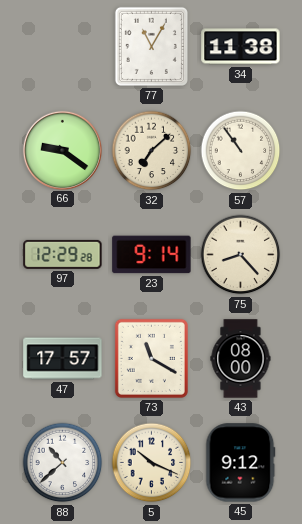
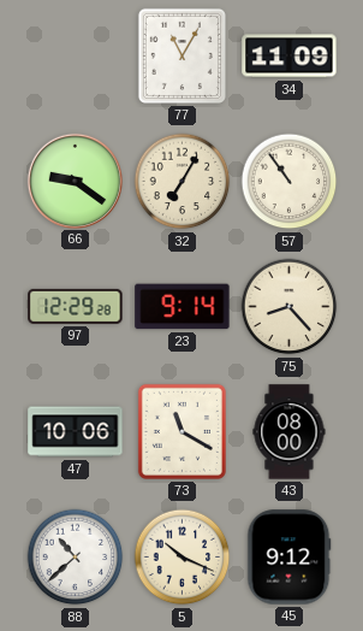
34: 11:38 -> 11:09 (290, 57)
32: 7:08 -> 7:05 (183, 182)
47: 17:57 -> 10:06 (76, 432)
